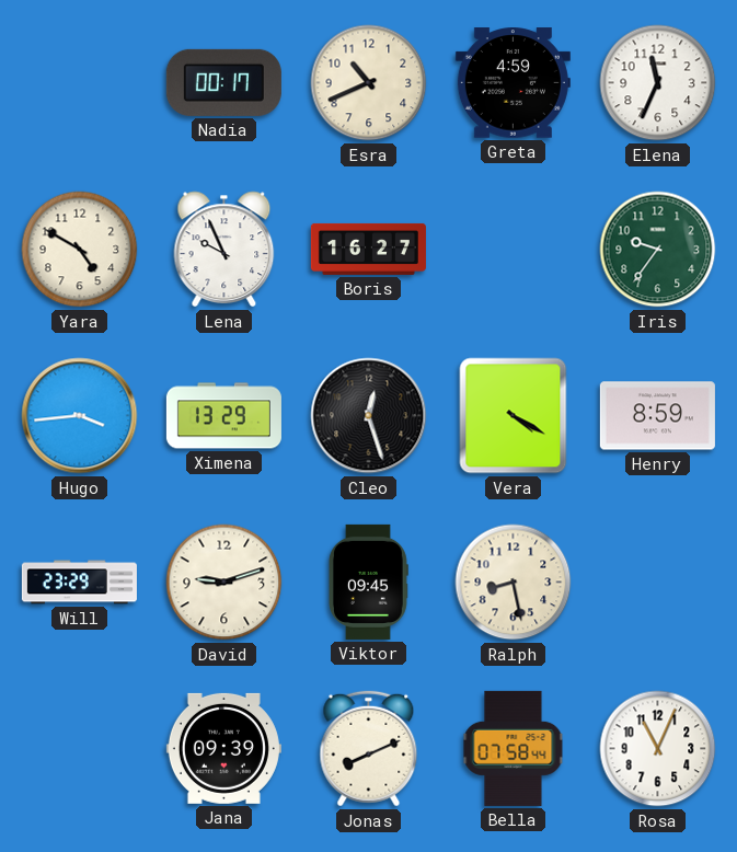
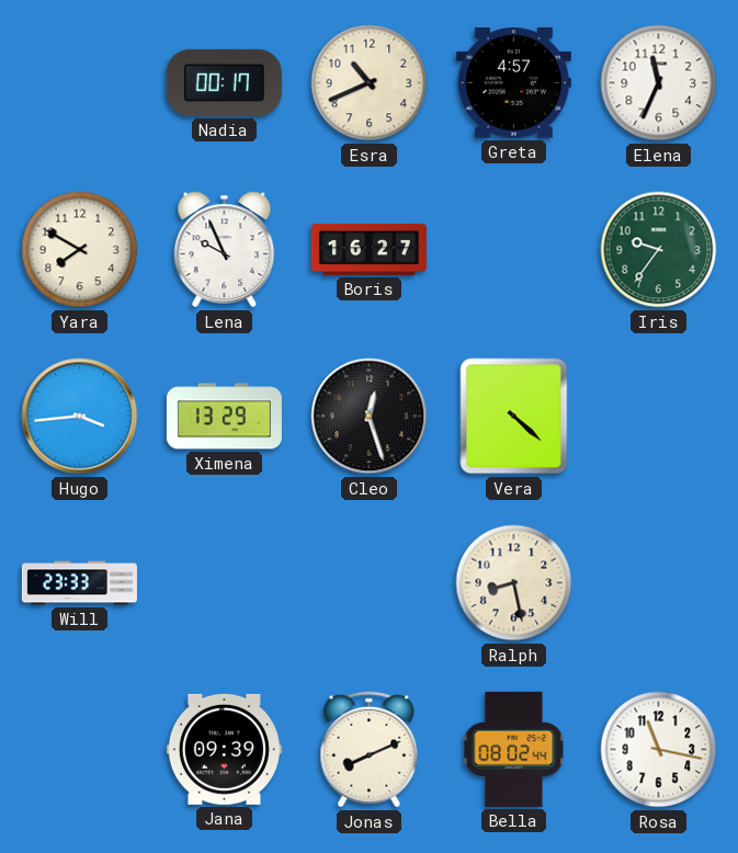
Greta: 4:59 -> 4:57 (513, 83)
Yara: 4:50 -> 7:50 (80, 250)
Vera: 4:20 -> 4:22 (514, 417)
Henry: 8:59 -> none (657, 416)
Will: 23:29 -> 23:33 (79, 583)
David: 9:12 -> none (224, 583)
Viktor: 09:45 -> none (368, 582)
Bella: 07:58 -> 08:02 (514, 749)
Rosa: 11:04 -> 11:17 (659, 750)
